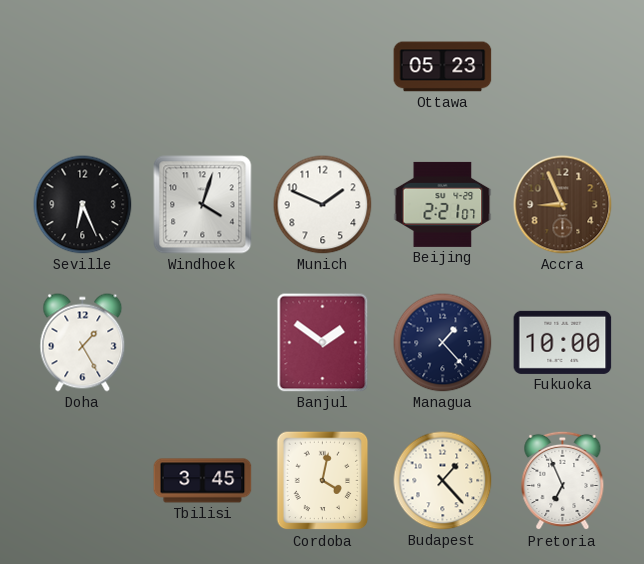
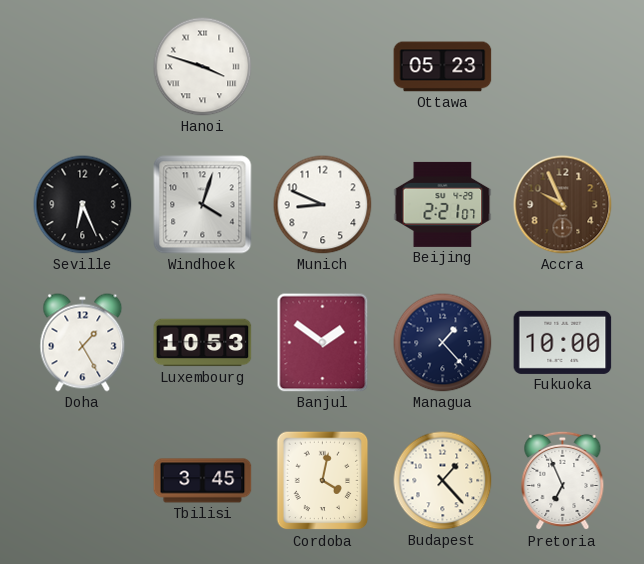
Hanoi: none -> 3:48 (203, 67)
Munich: 1:49 -> 8:49 (323, 205)
Accra: 8:56 -> 9:56 (563, 205)
Luxembourg: none -> 10:53 (203, 343)
